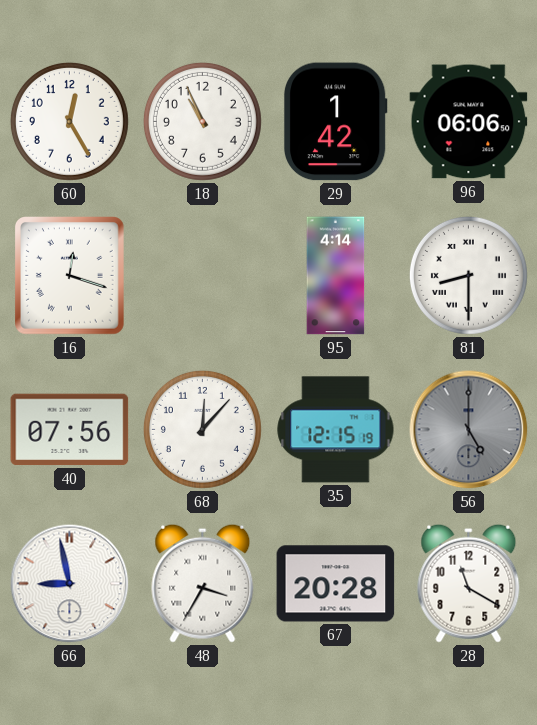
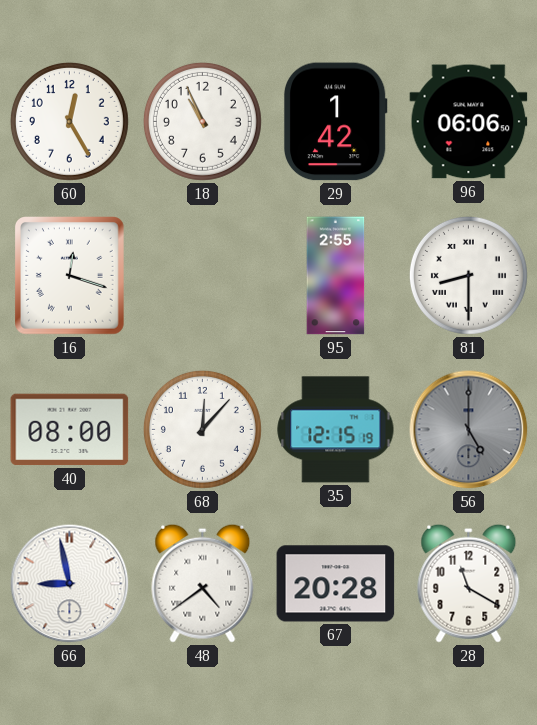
95: 4:14 -> 2:55 (336, 276)
40: 07:56 -> 08:00 (70, 430)
48: 3:35 -> 4:39 (203, 583)
